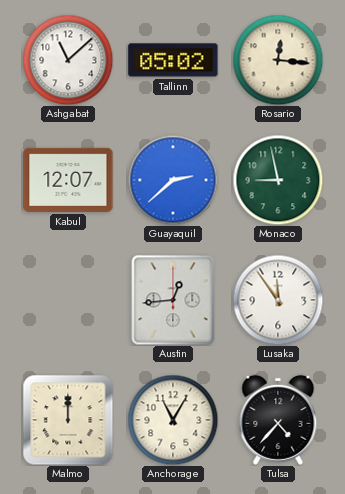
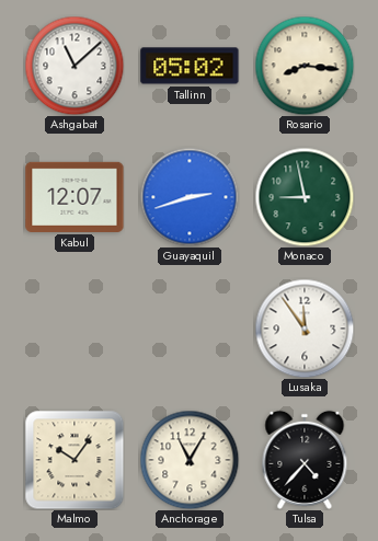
Rosario: 12:16 -> 8:16 (305, 66)
Guayaquil: 2:38 -> 2:42 (190, 197)
Austin: 12:44 -> none (173, 300)
Malmo: 12:00 -> 10:06 (75, 460)
